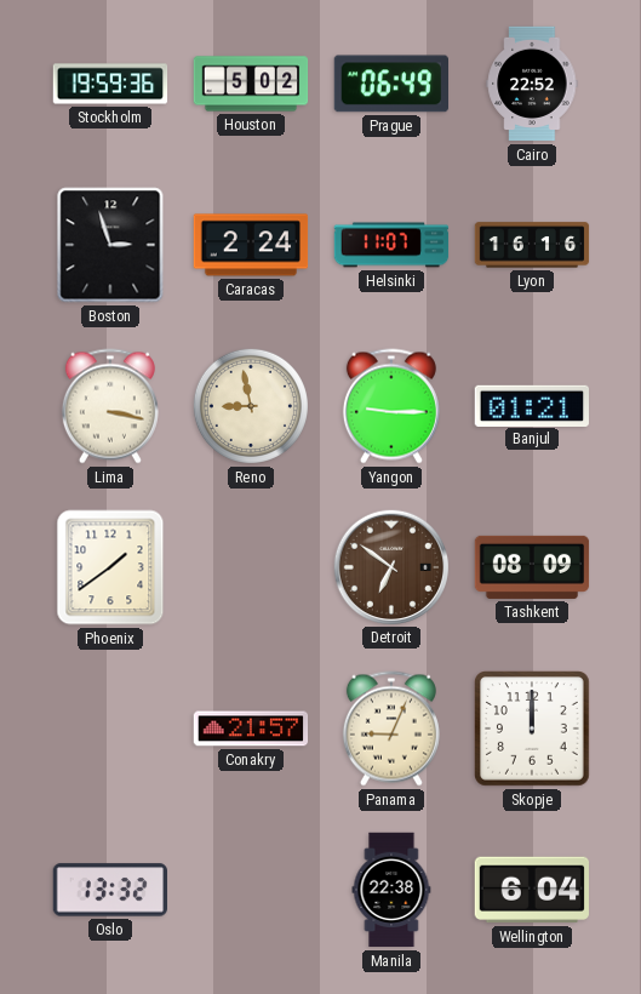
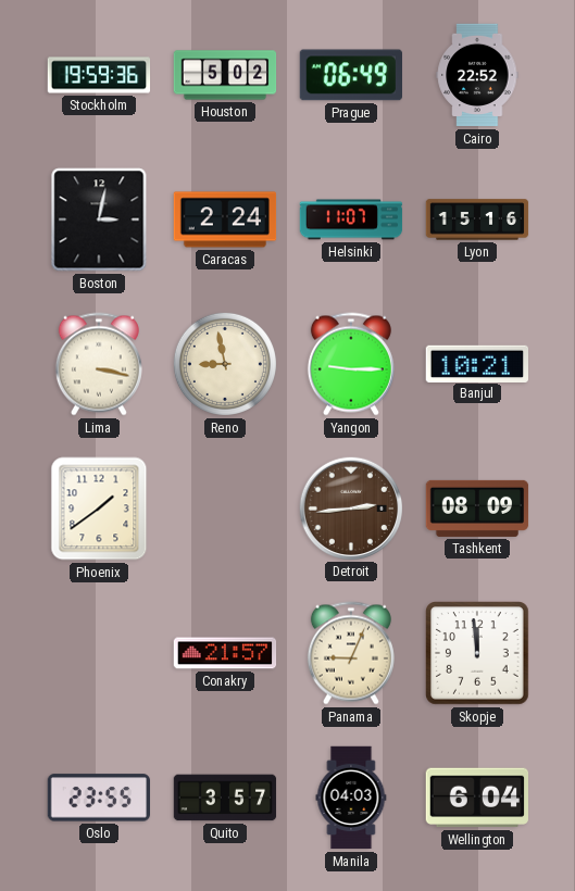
Boston: 2:57 -> 3:02 (99, 219)
Lyon: 16:16 -> 15:16 (477, 219)
Banjul: 01:21 -> 10:21 (476, 363)
Detroit: 6:51 -> 2:44 (351, 507)
Skopje: 12:00 -> 11:59 (478, 654)
Oslo: 13:32 -> 23:55 (98, 798)
Quito: none -> 3:57 (225, 798)
Manila: 22:38 -> 04:03 (351, 798)
